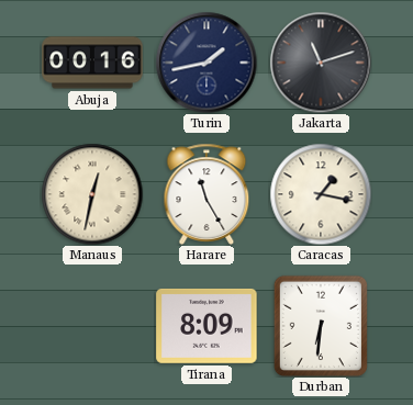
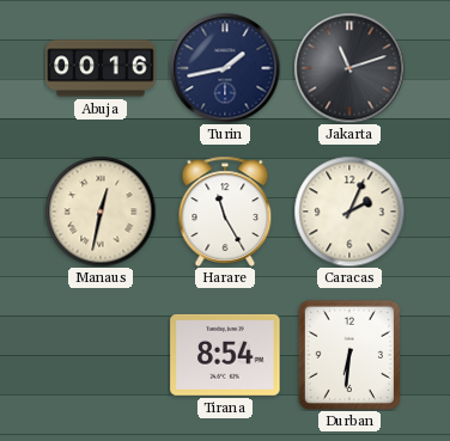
Caracas: 1:17 -> 2:04 (349, 212)
Tirana: 8:09 -> 8:54 (225, 355)
